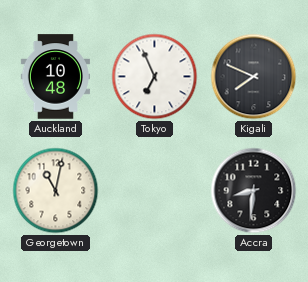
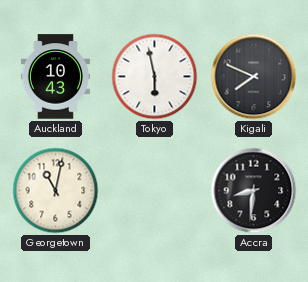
Auckland: 10:48 -> 10:43 (55, 77)
Tokyo: 6:56 -> 5:58 (155, 77)
